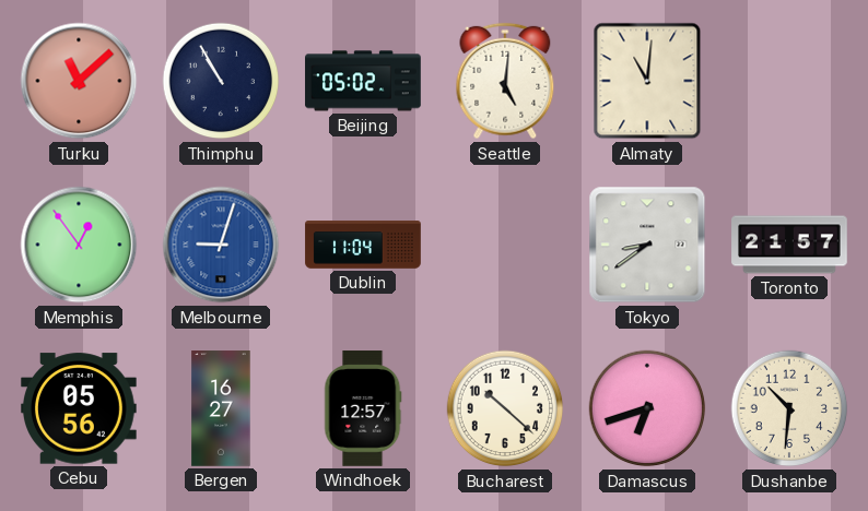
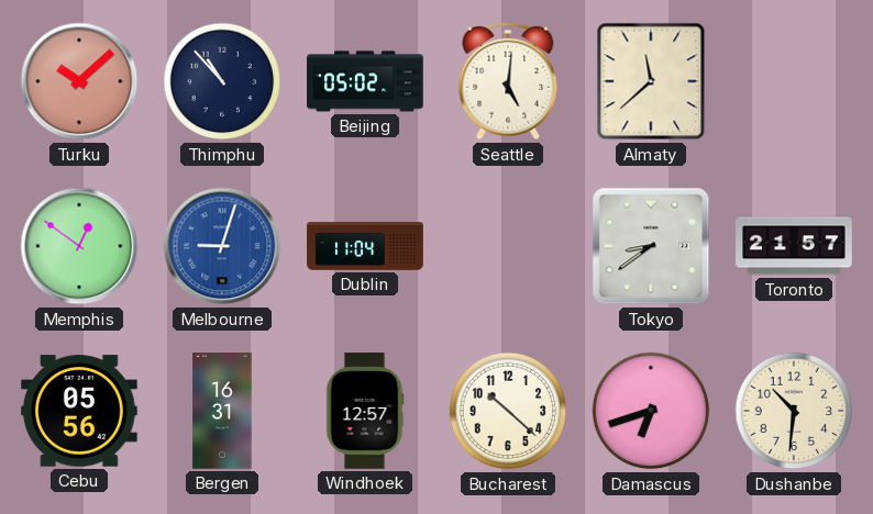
Turku: 11:08 -> 10:08 (79, 81)
Thimphu: 10:55 -> 10:53 (222, 81)
Almaty: 11:01 -> 11:38 (651, 81)
Memphis: 12:54 -> 12:51 (79, 246)
Bergen: 16:27 -> 16:31 (222, 411)
